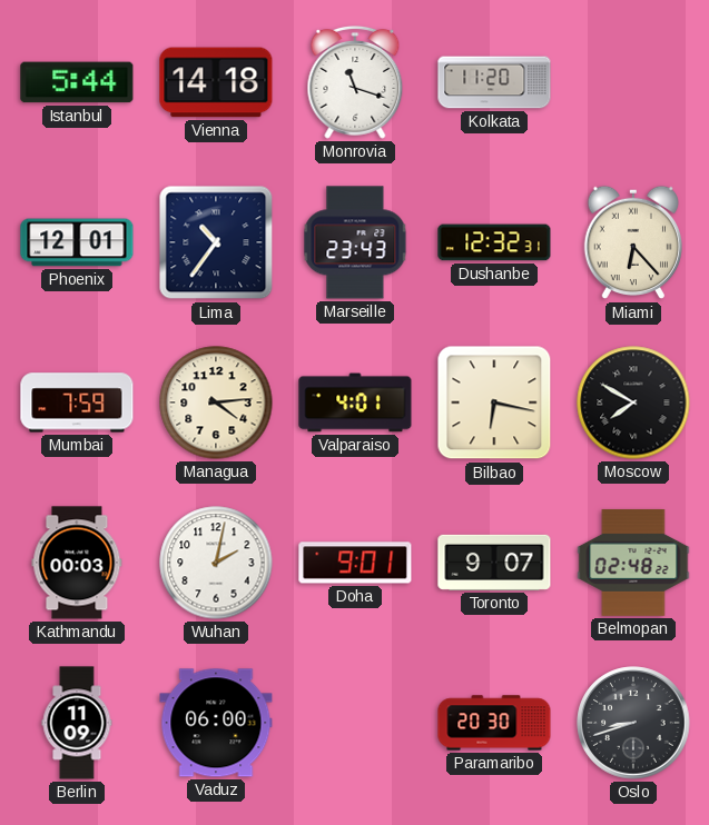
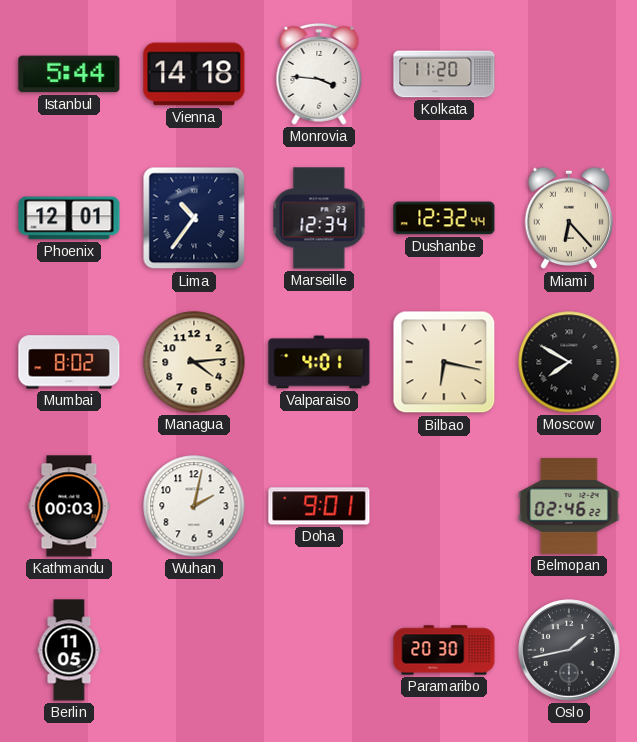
Monrovia: 11:18 -> 3:46 (319, 74)
Marseille: 23:43 -> 12:34 (319, 218)
Dushanbe: 12:32:31 -> 12:32:44 (444, 218)
Mumbai: 7:59 -> 8:02 (69, 362)
Toronto: 9:07 -> none (494, 563)
Belmopan: 02:48 -> 02:46 (569, 506)
Berlin: 11:09 -> 11:05 (69, 650)
Vaduz: 06:00 -> none (216, 723)
Oslo: 8:42 -> 1:43 (569, 650)
